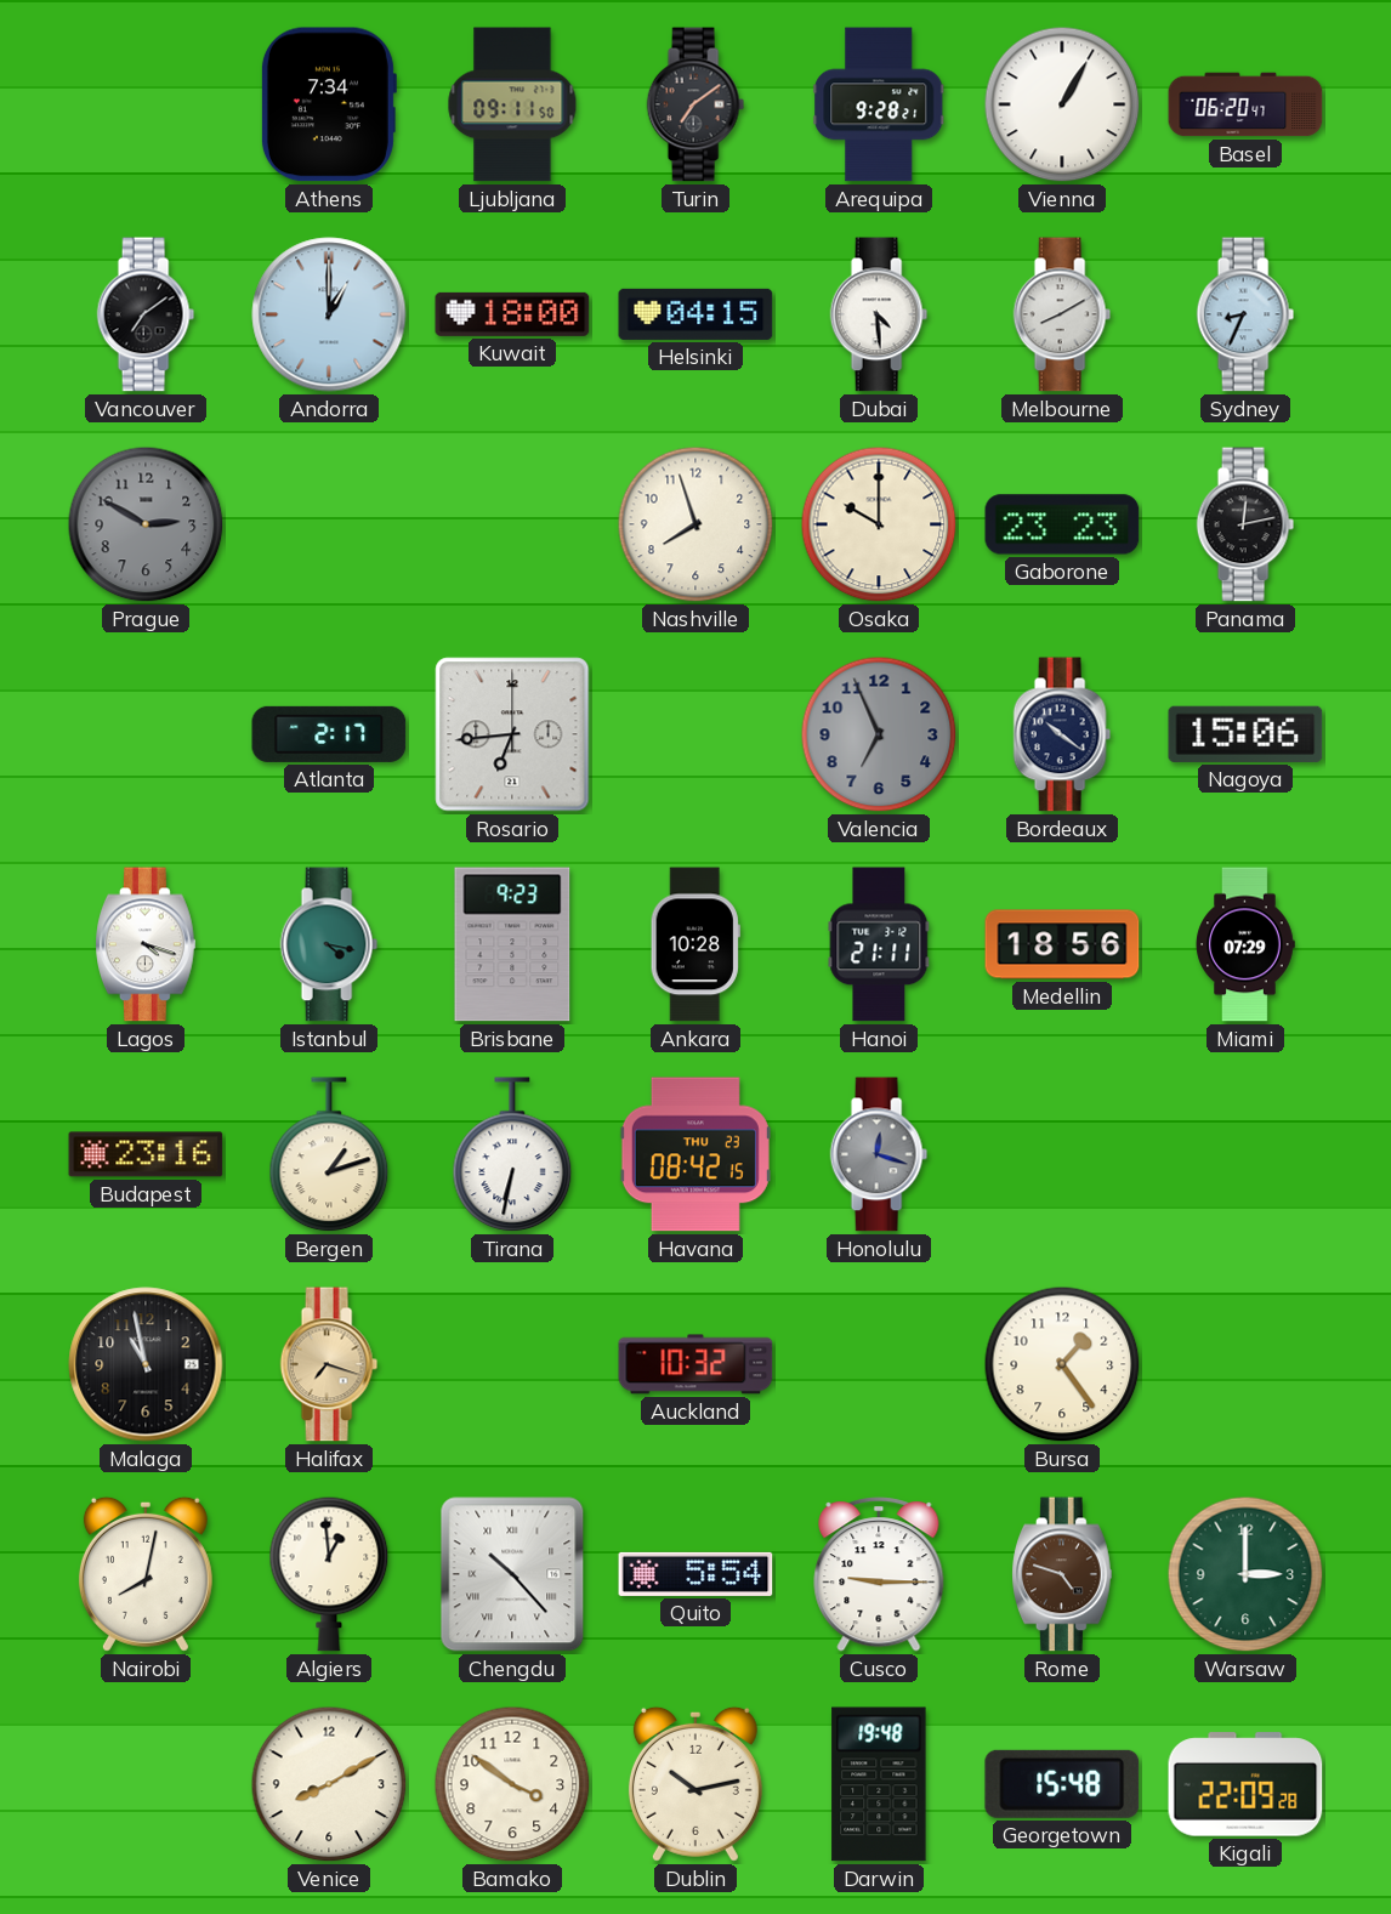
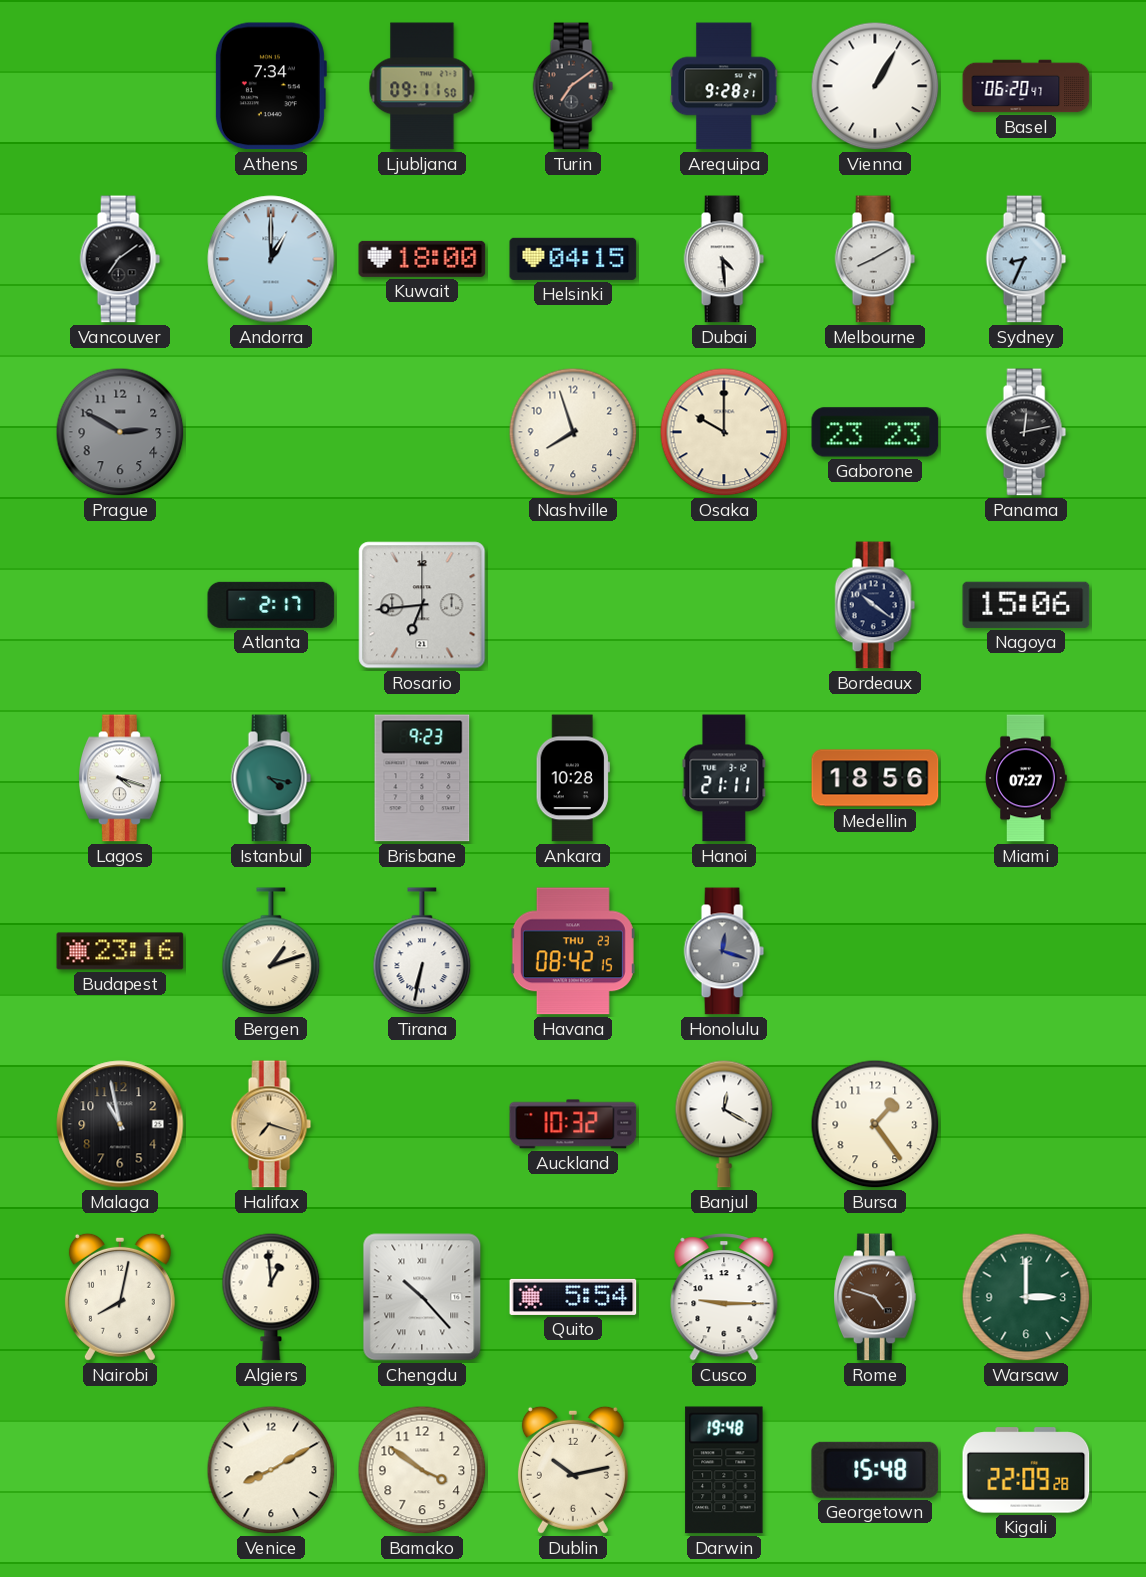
Valencia: 6:56 -> none (879, 734)
Miami: 07:29 -> 07:27 (1026, 778)
Banjul: none -> 12:20 (724, 1124)
